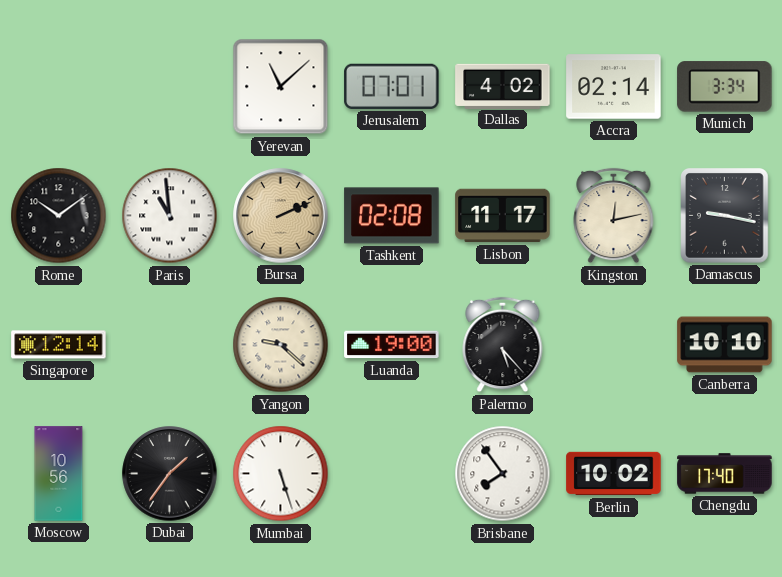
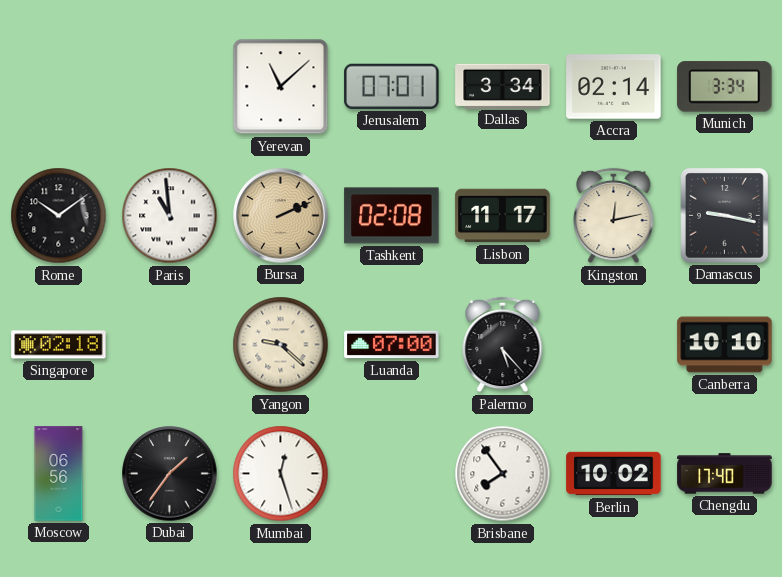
Dallas: 4:02 -> 3:34 (503, 86)
Singapore: 12:14 -> 02:18 (59, 345)
Luanda: 19:00 -> 07:00 (392, 345)
Moscow: 10:56 -> 06:56 (59, 474)
Mumbai: 5:27 -> 12:27 (281, 474)
